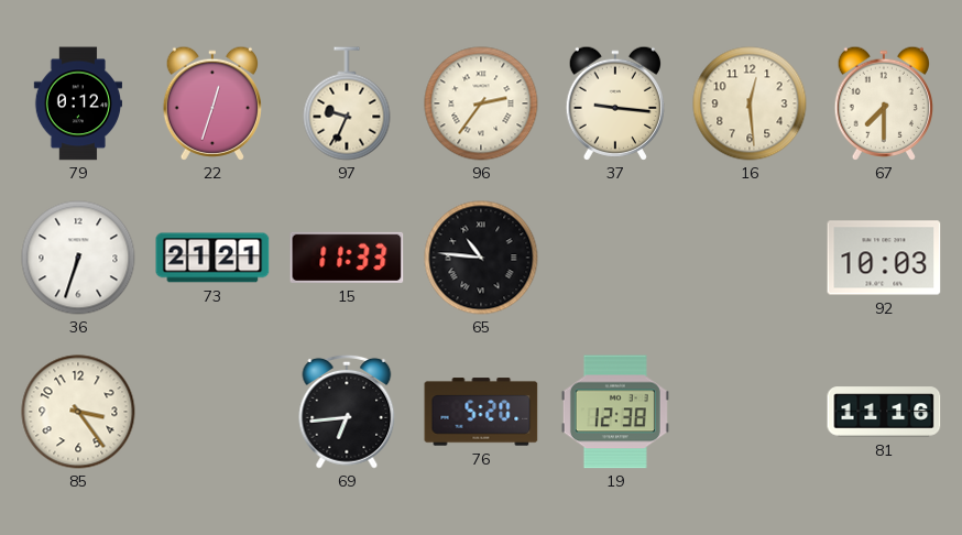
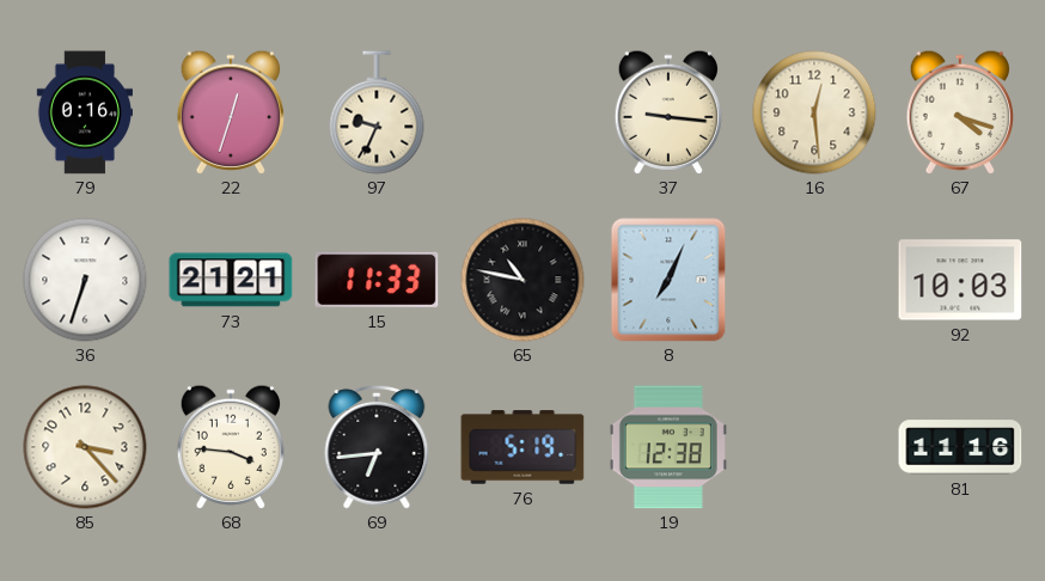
79: 0:12 -> 0:16 (84, 112)
96: 2:36 -> none (481, 103)
67: 7:30 -> 4:18 (959, 112)
65: 10:46 -> 10:47 (522, 280)
8: none -> 7:04 (668, 280)
85: 3:24 -> 3:23 (85, 447)
68: none -> 3:46 (230, 447)
76: 5:20 -> 5:19 (522, 447)
